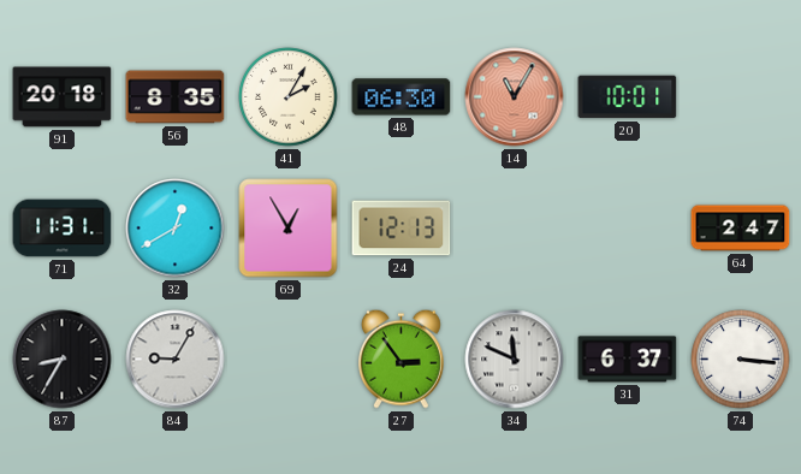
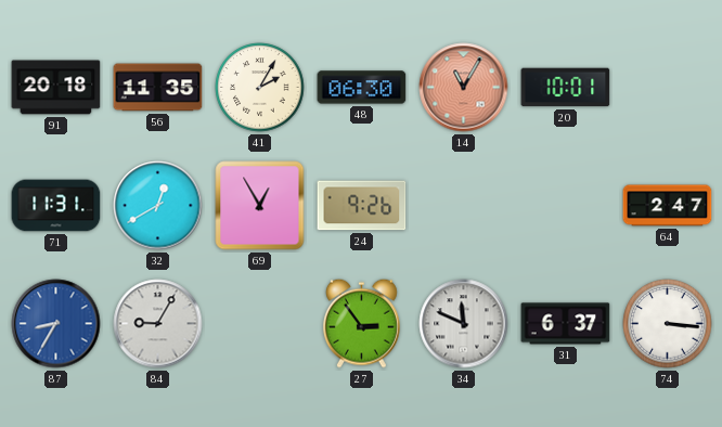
56: 8:35 -> 11:35 (158, 88)
24: 12:13 -> 9:26 (362, 206)
87 dial: black -> blue (56, 324)
